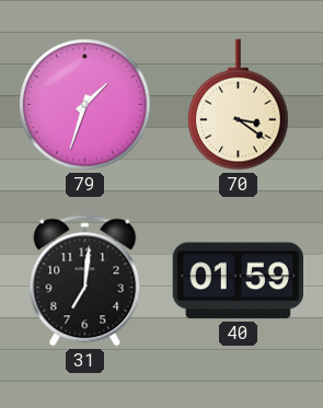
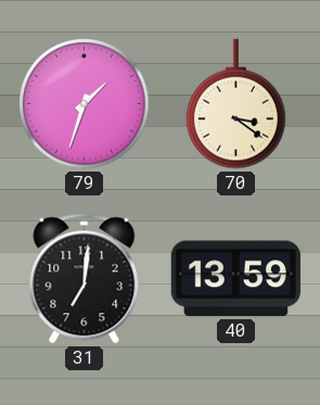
40: 01:59 -> 13:59 (235, 279)
